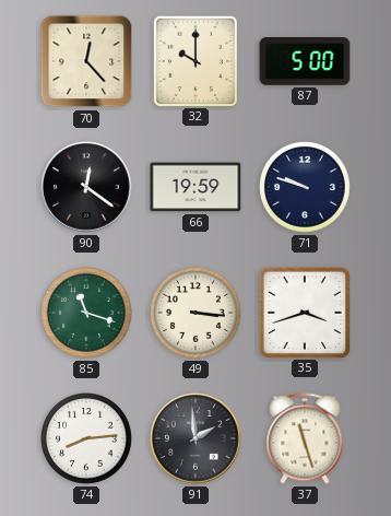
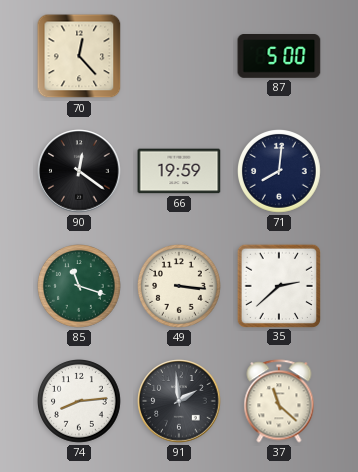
32: 10:00 -> none (194, 60)
71: 9:48 -> 8:01 (280, 172)
35: 3:42 -> 2:38 (278, 285)
37: 11:27 -> 11:22 (279, 401)
